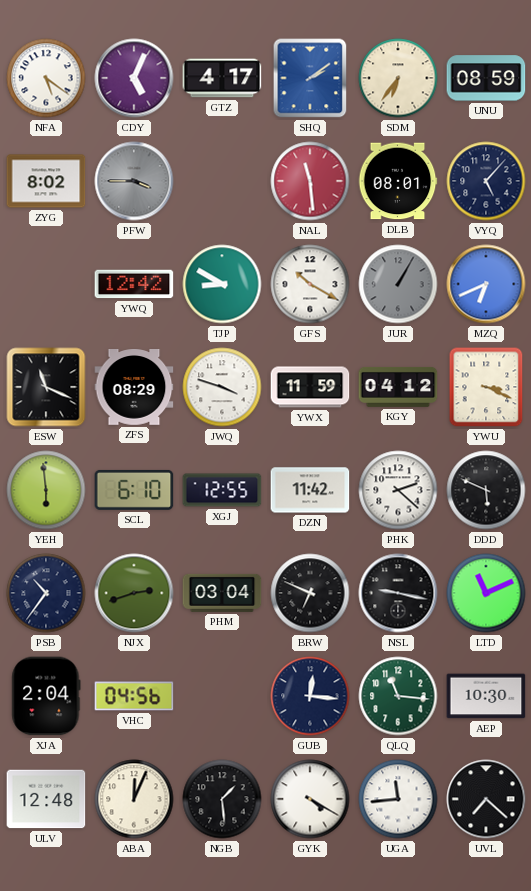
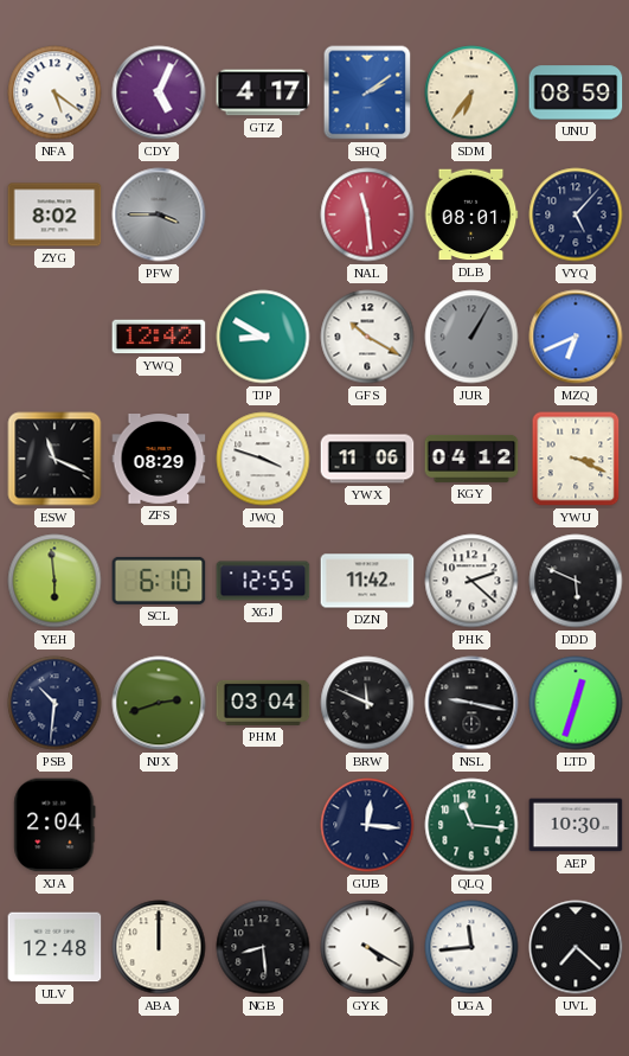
YWX: 11:59 -> 11:06 (367, 459)
PSB: 10:36 -> 10:31 (54, 703)
BRW: 6:49 -> 11:49 (367, 703)
LTD: 11:11 -> 12:33 (576, 703)
VHC: 04:56 -> none (134, 696)
ABA: 12:04 -> 12:00 (159, 947)
NGB: 1:29 -> 8:29 (263, 947)
